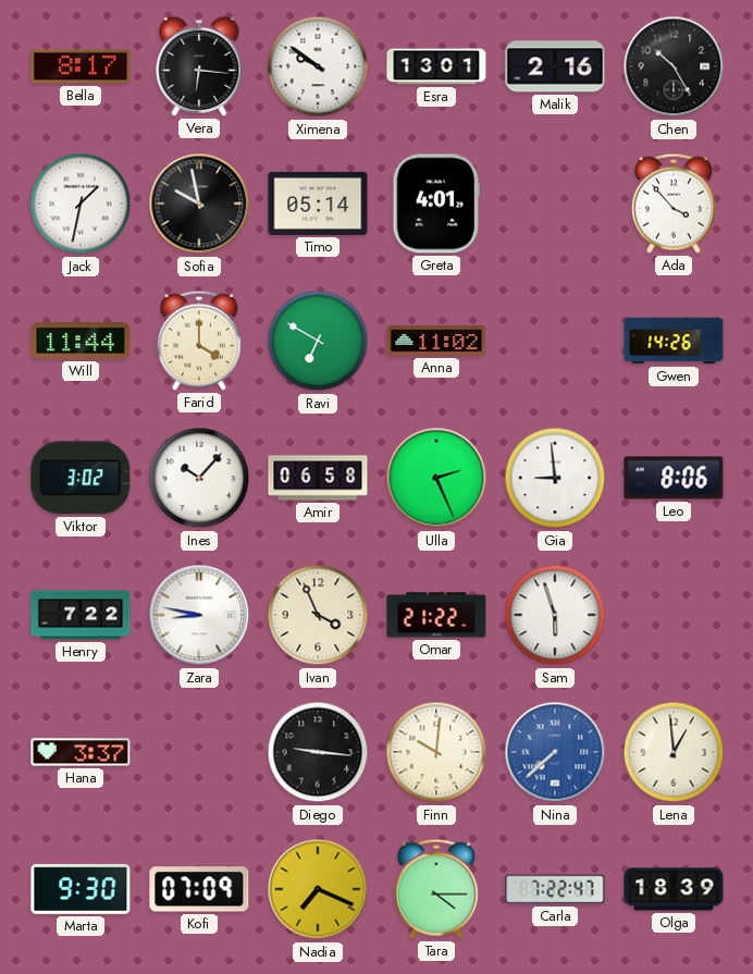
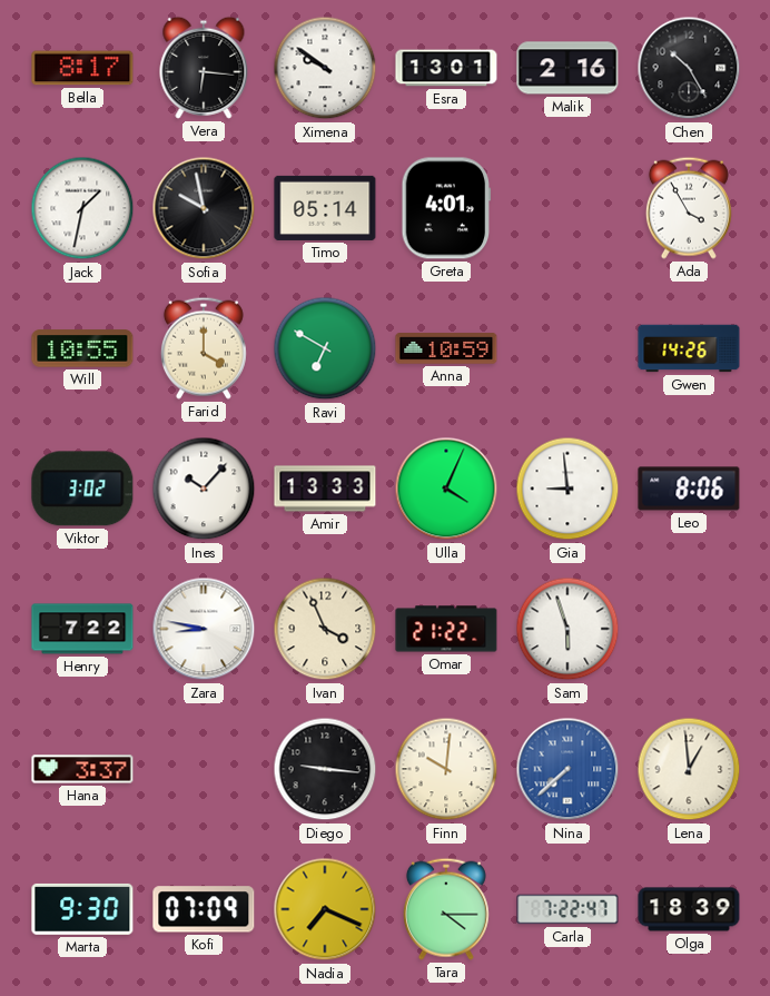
Ada: 3:53 -> 3:55 (689, 208)
Will: 11:44 -> 10:55 (82, 348)
Anna: 11:02 -> 10:59 (446, 348)
Amir: 06:58 -> 13:33 (325, 489)
Ulla: 2:26 -> 4:04 (446, 489)
